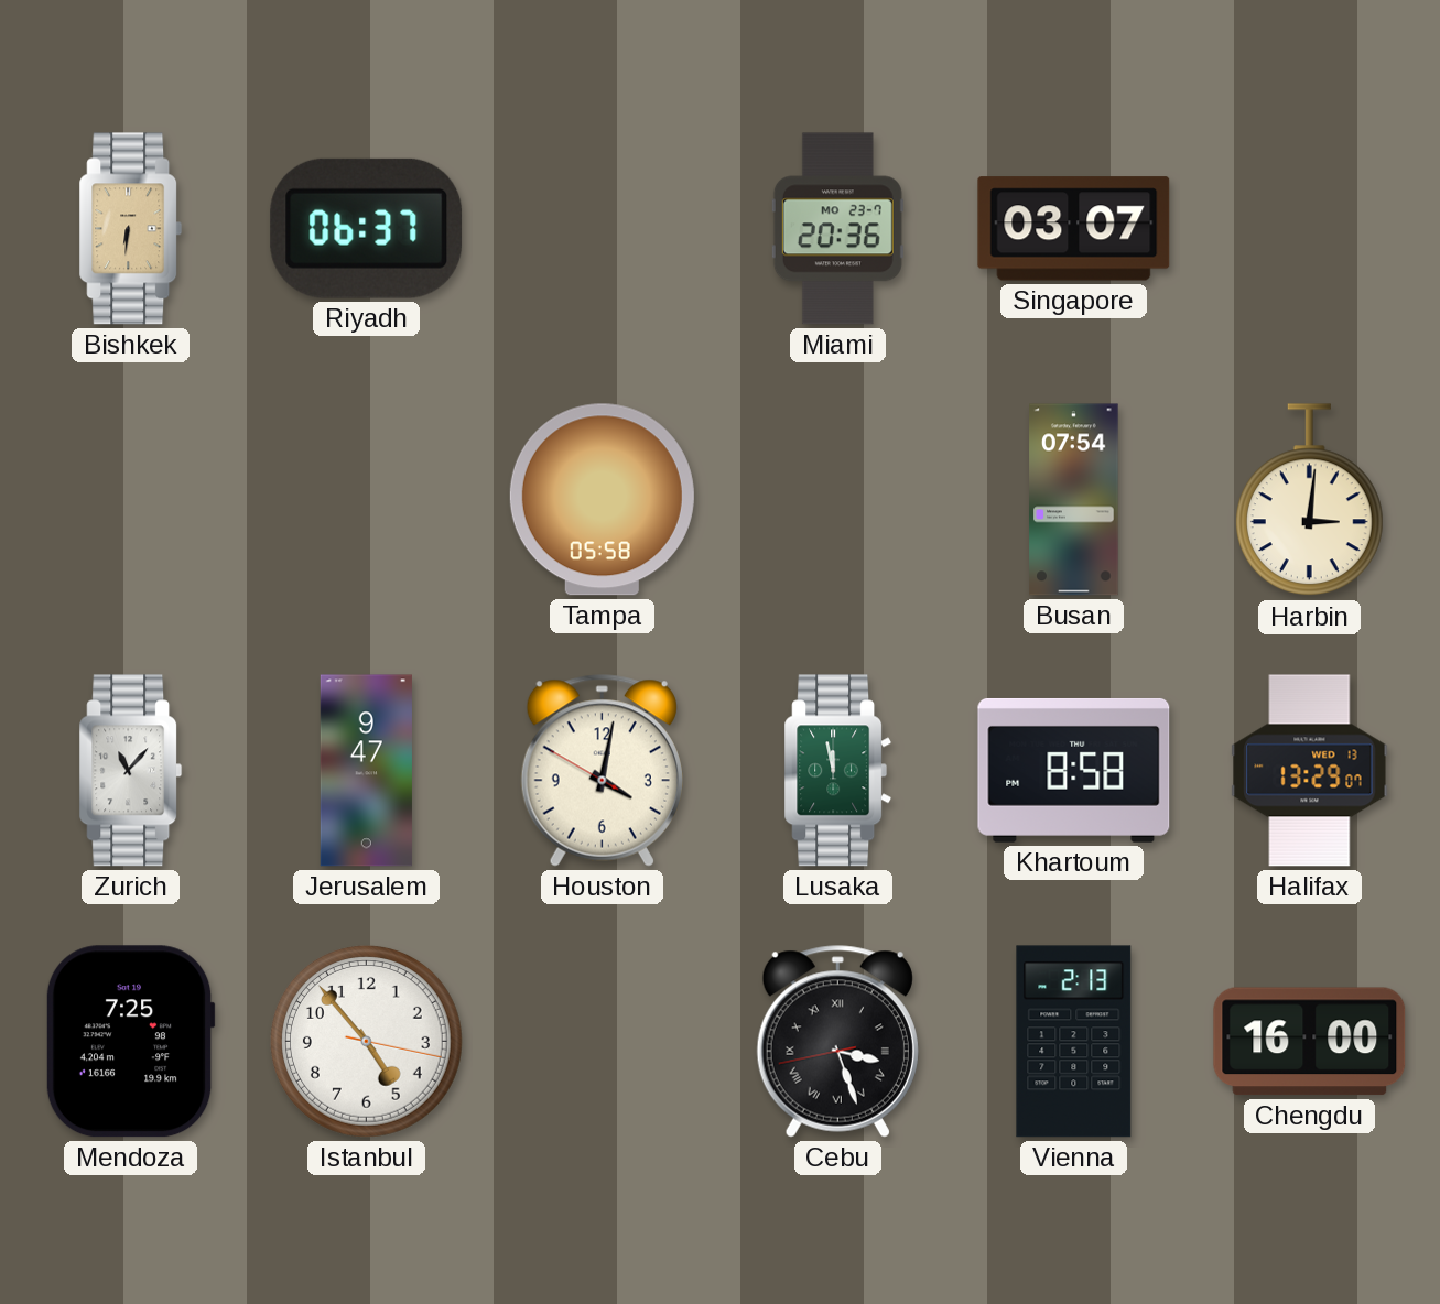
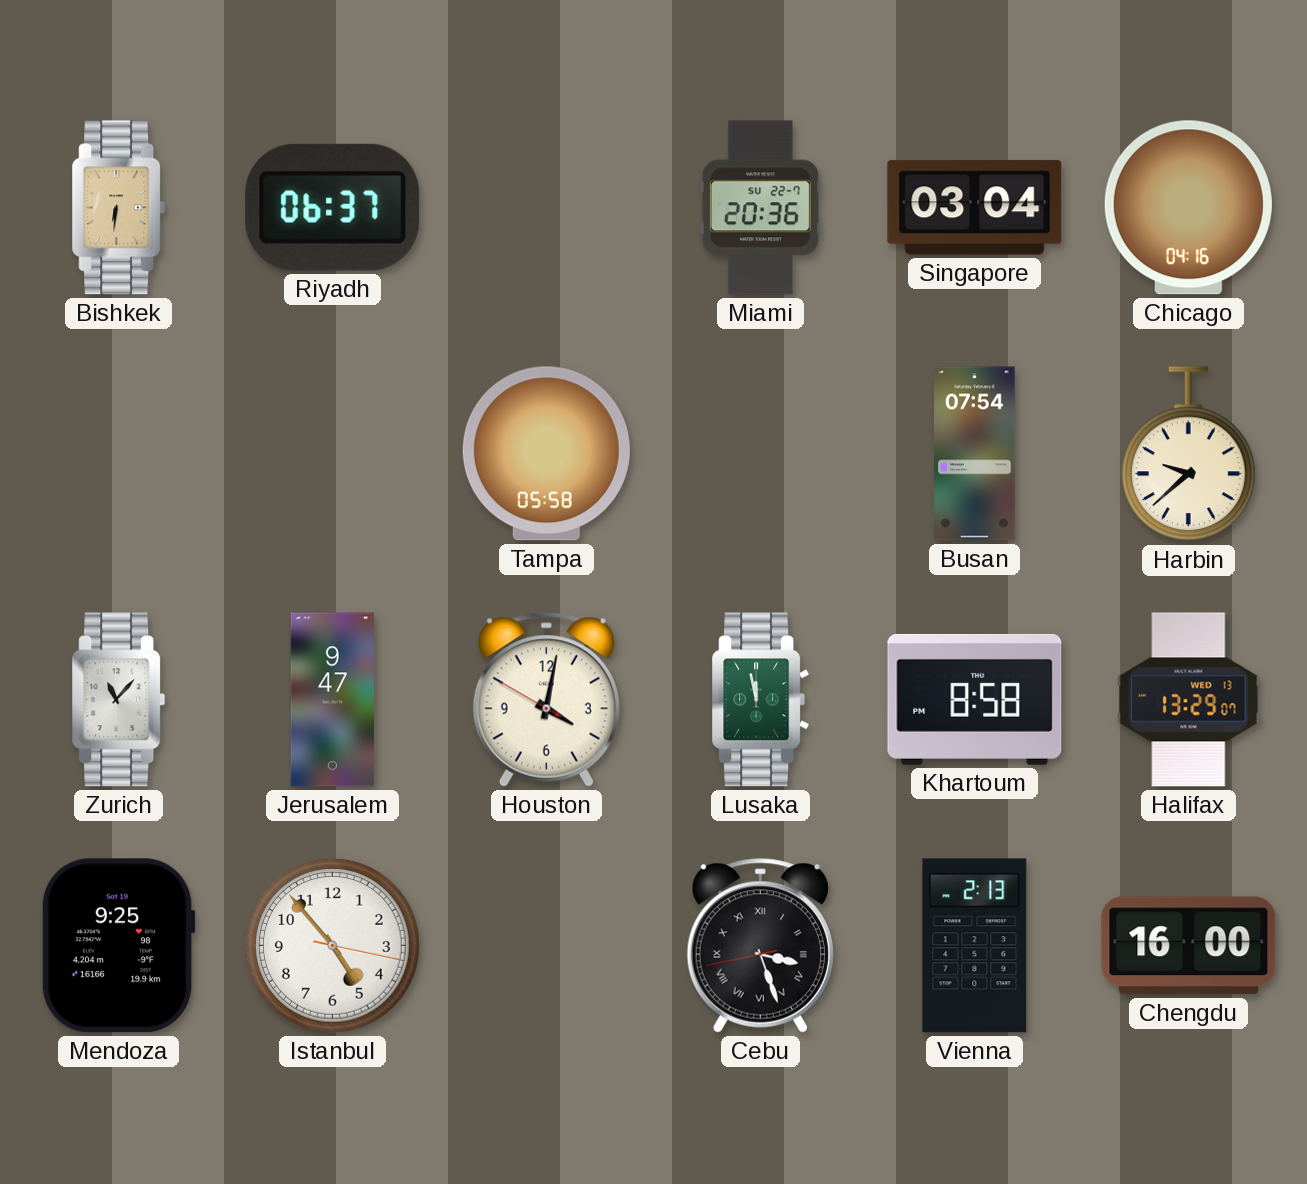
Miami date: MO 23-7 -> SU 22-7 (760, 208)
Singapore: 03:07 -> 03:04 (975, 208)
Chicago: none -> 04:16 (1188, 208)
Harbin: 3:01 -> 9:38 (1188, 454)
Mendoza: 7:25 -> 9:25 (118, 946)
